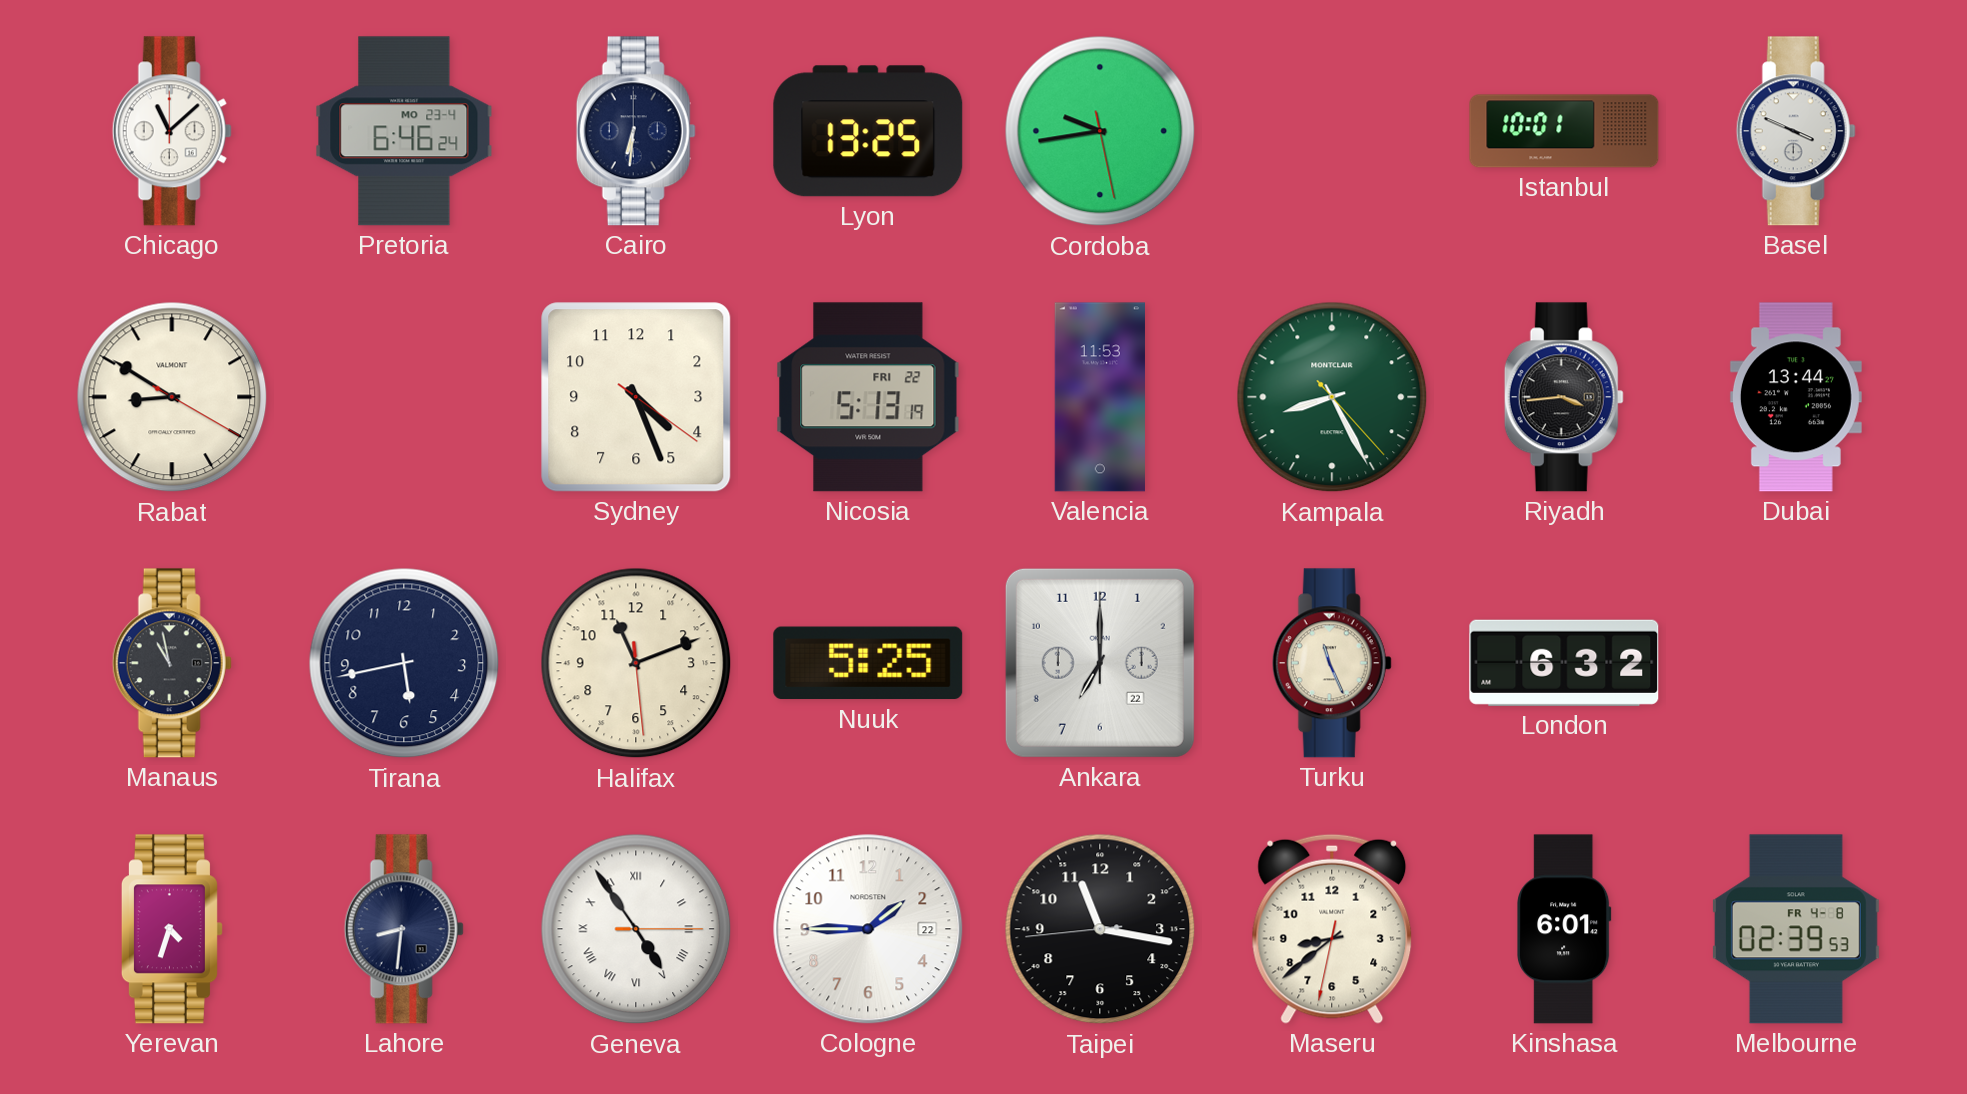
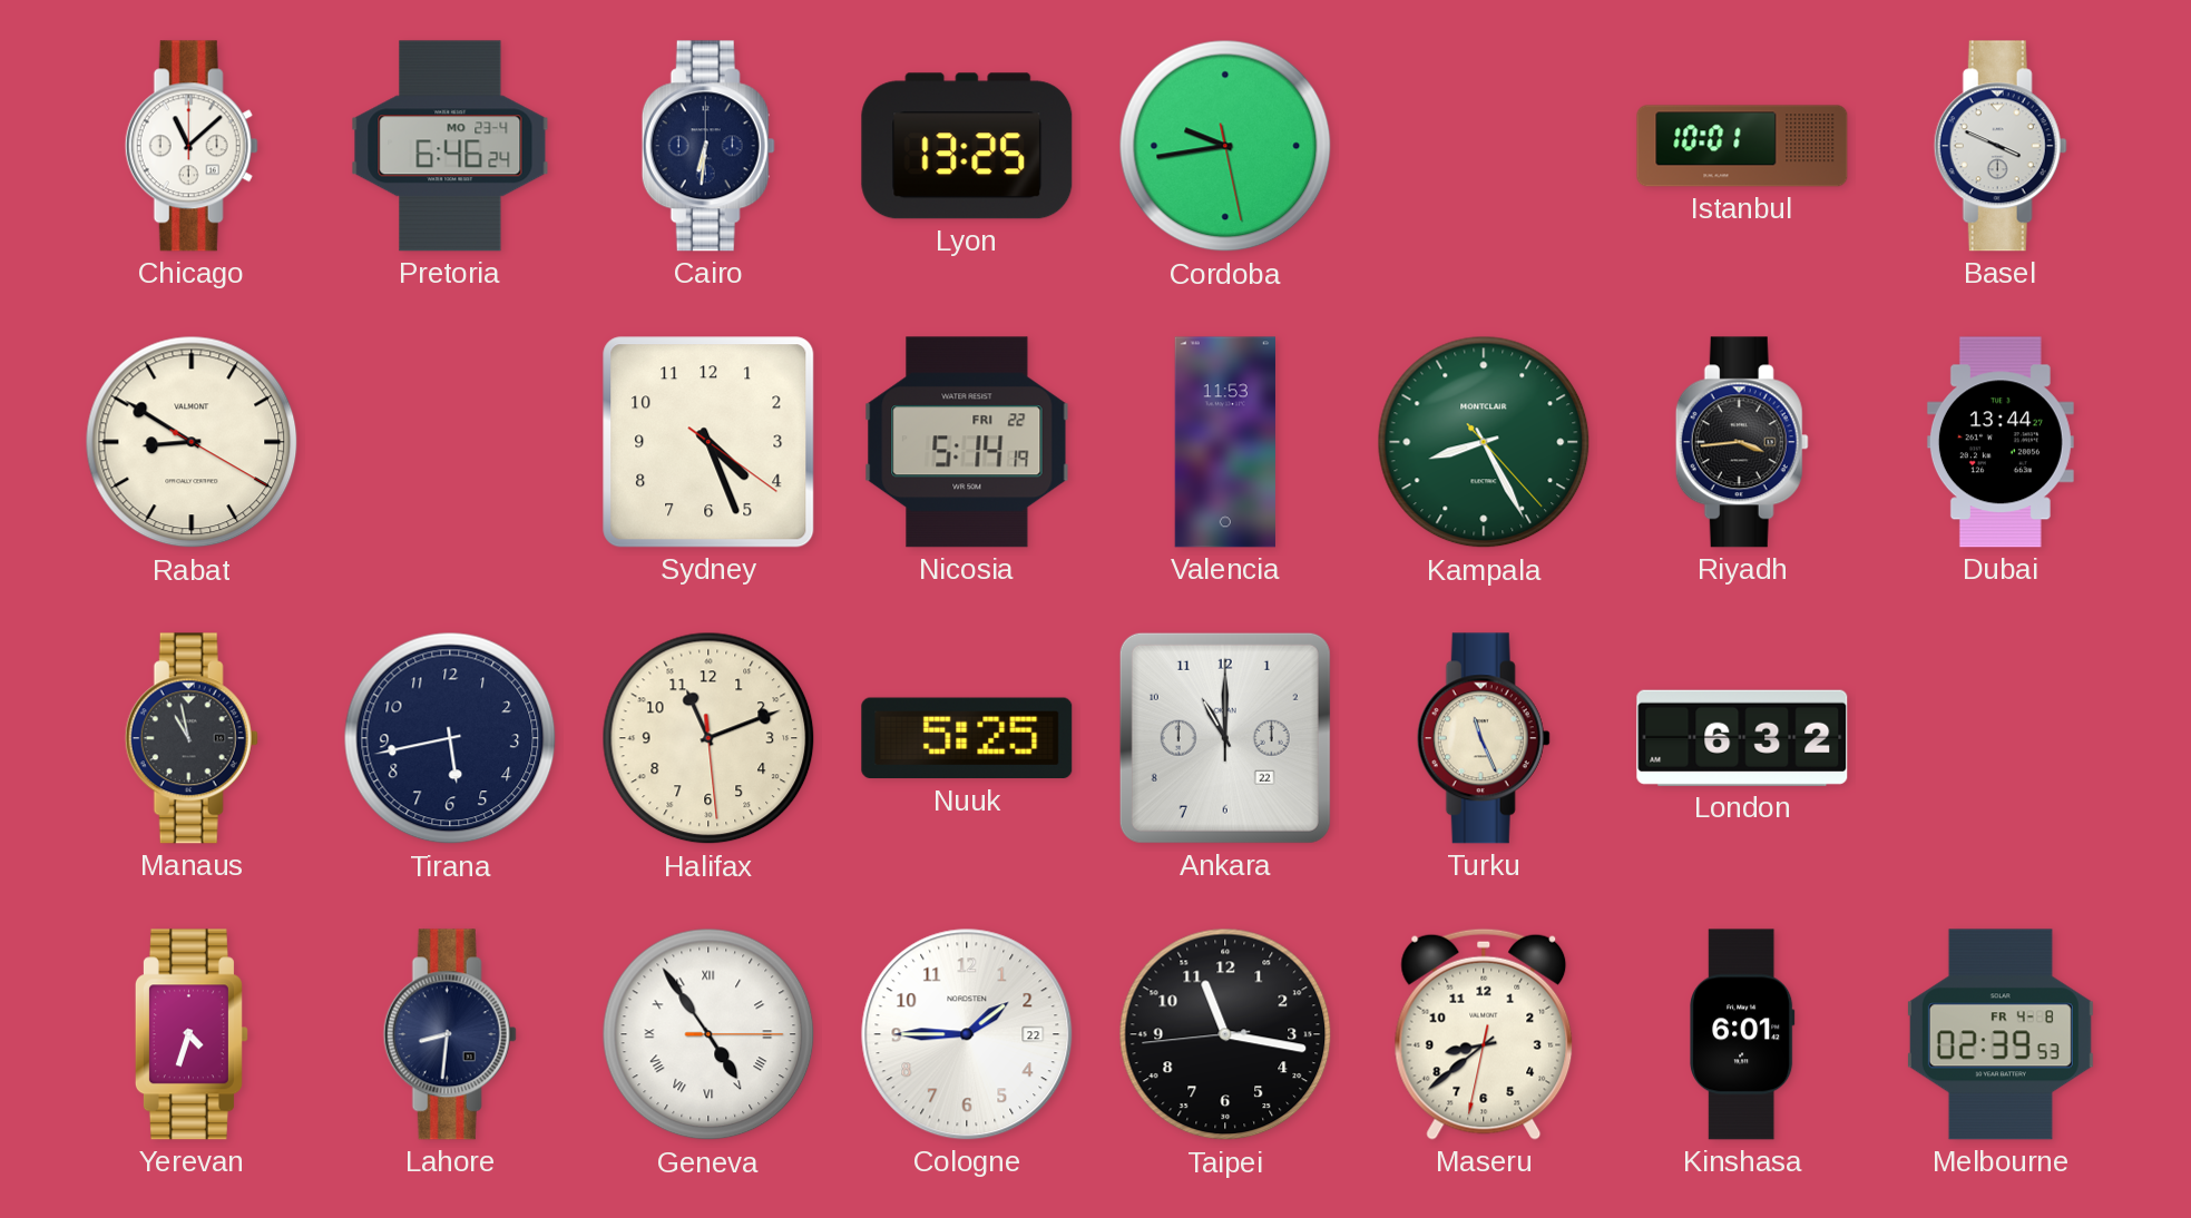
Nicosia: 5:13 -> 5:14 (967, 442)
Ankara: 7:00 -> 11:00 (1225, 738)
